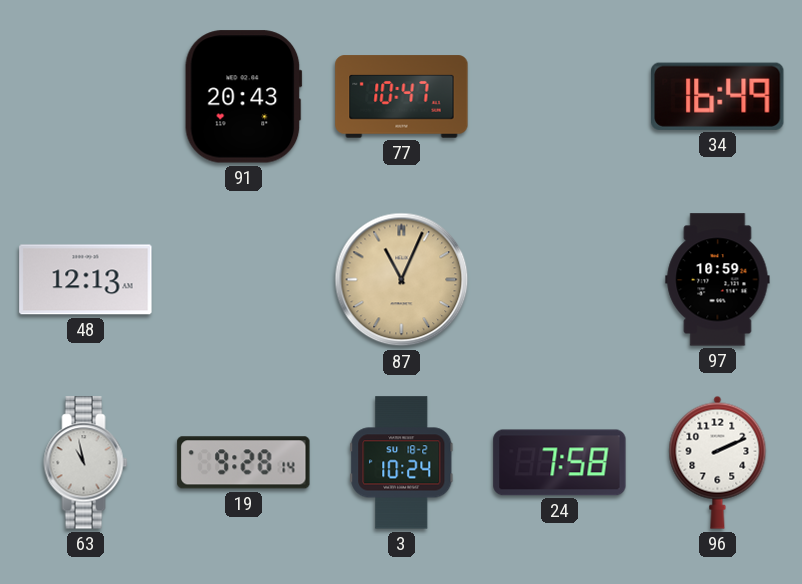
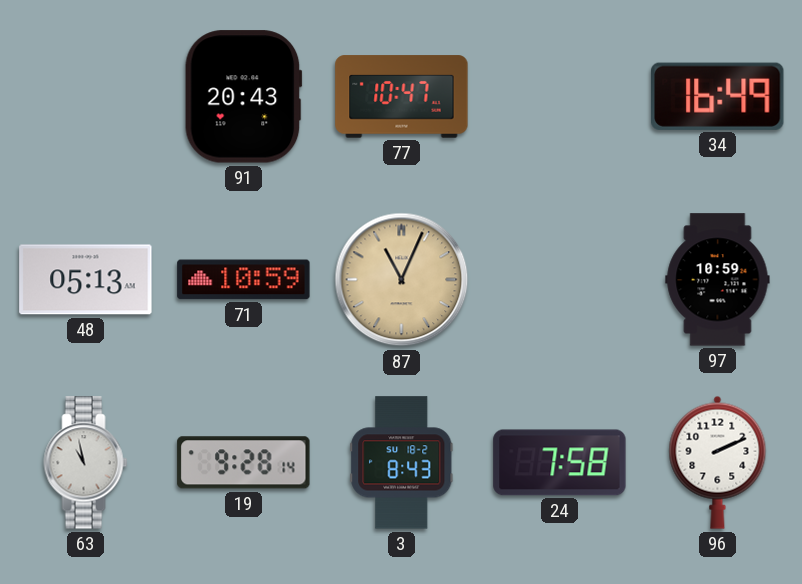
48: 12:13 -> 05:13 (86, 280)
71: none -> 10:59 (244, 280)
3: 10:24 -> 8:43 (402, 463)
